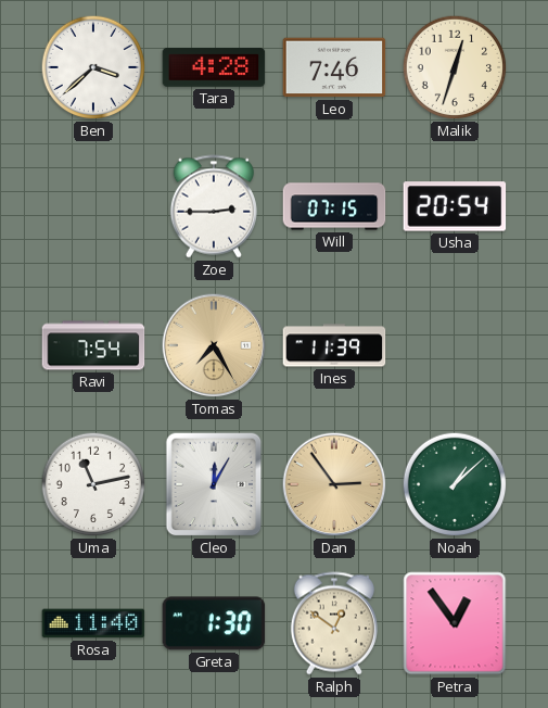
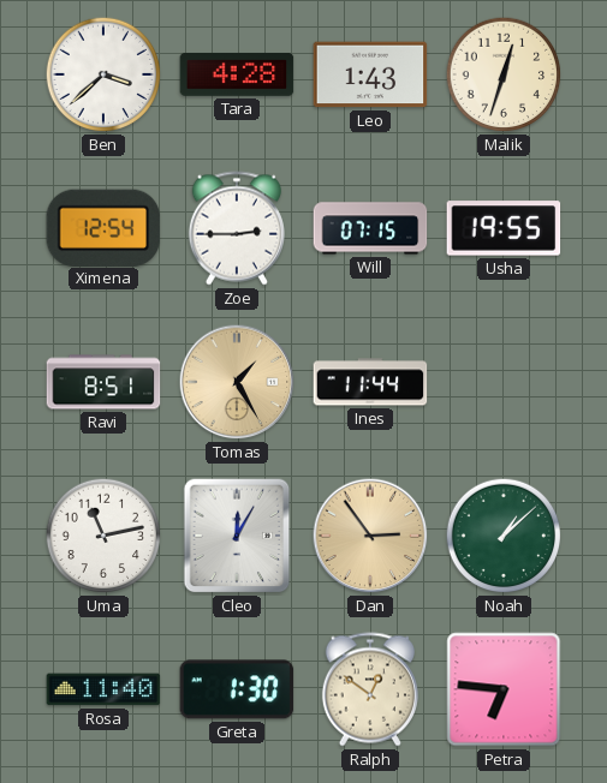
Leo: 7:46 -> 1:43 (370, 74)
Ximena: none -> 12:54 (103, 227)
Usha: 20:54 -> 19:55 (504, 228)
Ravi: 7:54 -> 8:51 (103, 382)
Tomas: 7:25 -> 1:25 (237, 382)
Ines: 11:39 -> 11:44 (370, 382)
Petra: 12:54 -> 6:46 (504, 689)
